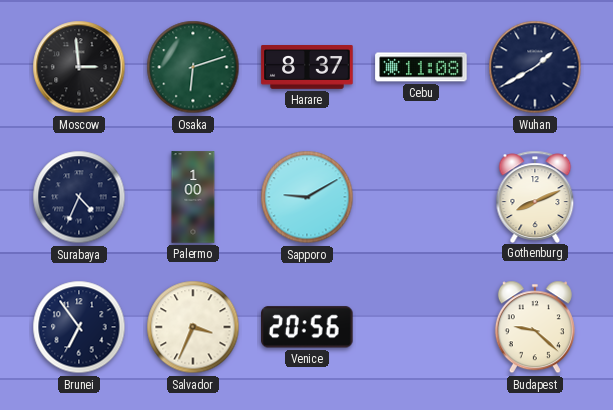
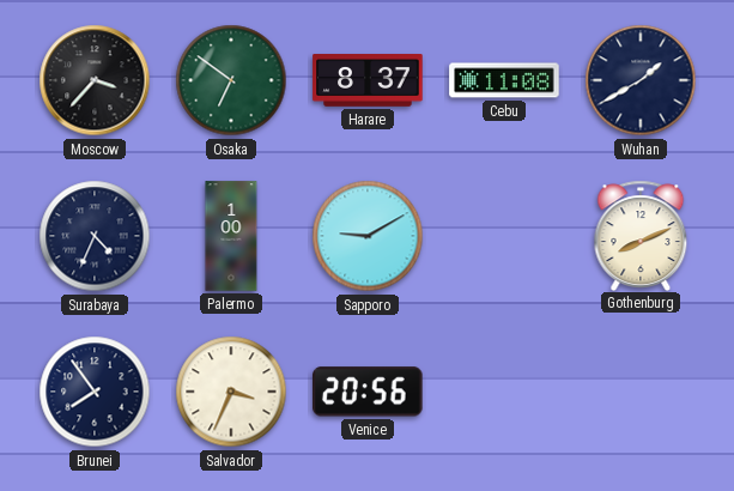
Moscow: 2:59 -> 3:37 (95, 80)
Osaka: 6:12 -> 6:51 (231, 80)
Brunei: 6:54 -> 7:54 (95, 392)
Budapest: 9:22 -> none (535, 327)
